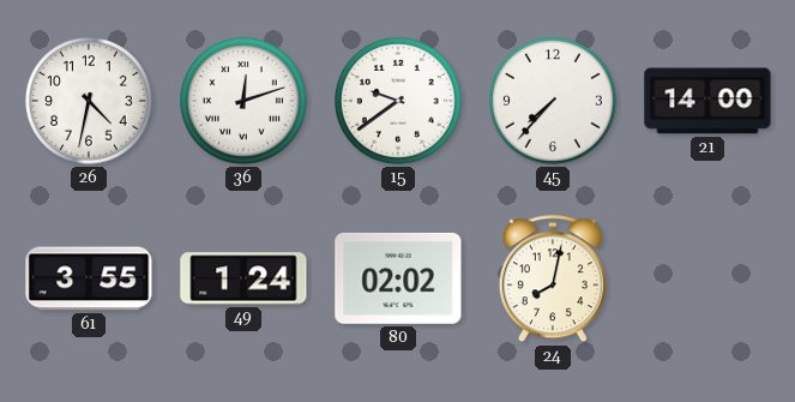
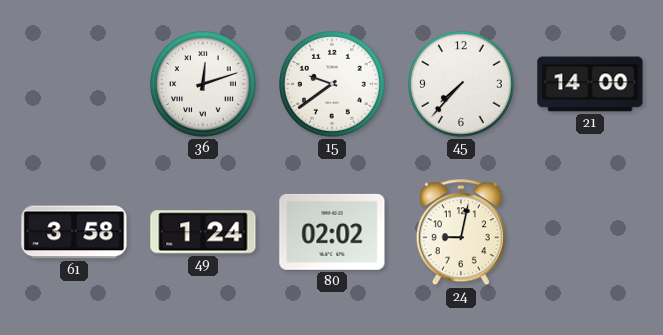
26: 4:32 -> none (90, 102)
61: 3:55 -> 3:58 (74, 232)
24: 8:02 -> 9:02 (461, 233)
